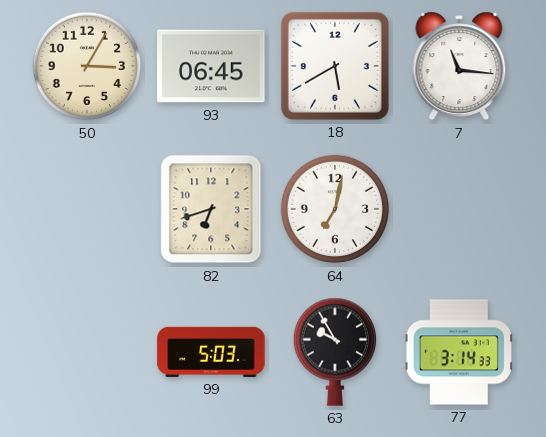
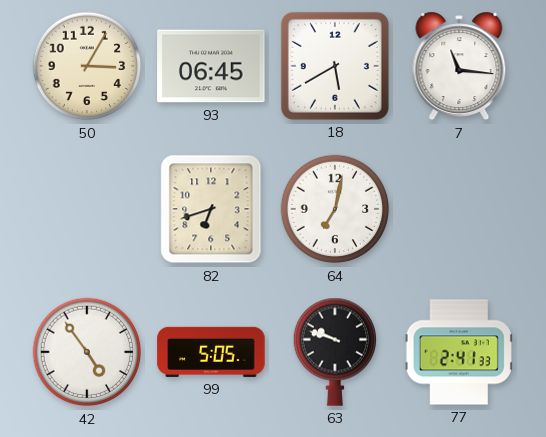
42: none -> 4:54 (87, 352)
99: 5:03 -> 5:05 (211, 352)
63: 9:55 -> 9:48 (334, 352)
77: 3:14 -> 2:41 (459, 352)
